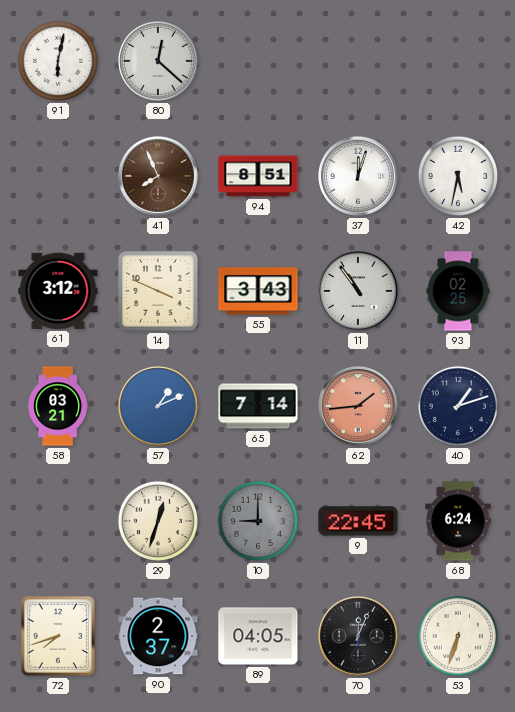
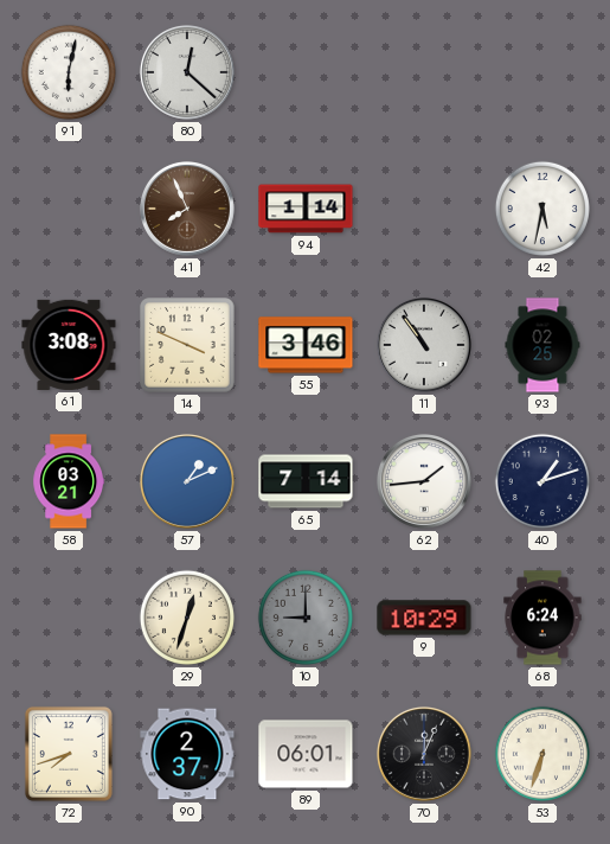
94: 8:51 -> 1:14 (306, 209)
37: 12:03 -> none (358, 176)
61: 3:12 -> 3:08 (69, 345)
55: 3:43 -> 3:46 (306, 345)
62 dial: salmon -> white (424, 481)
9: 22:45 -> 10:29 (424, 618)
89: 04:05 -> 06:01 (306, 754)
